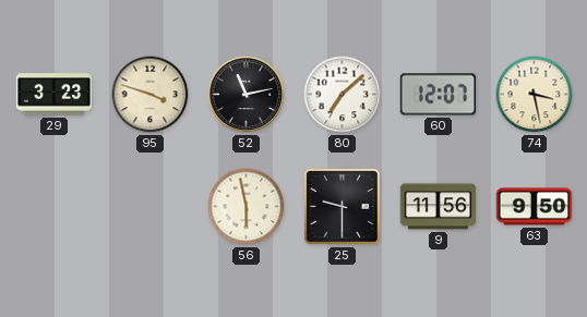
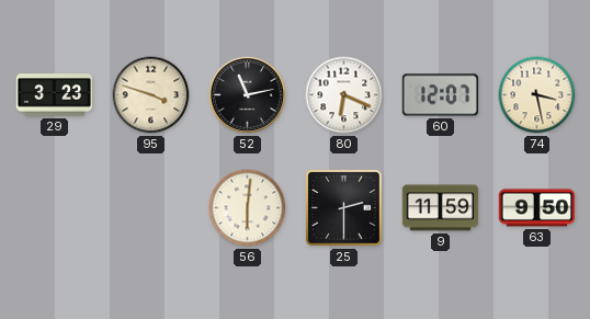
80: 7:08 -> 6:19 (344, 95)
56: 5:58 -> 6:01 (248, 208)
25: 9:30 -> 2:30 (344, 208)
9: 11:56 -> 11:59 (441, 208)
